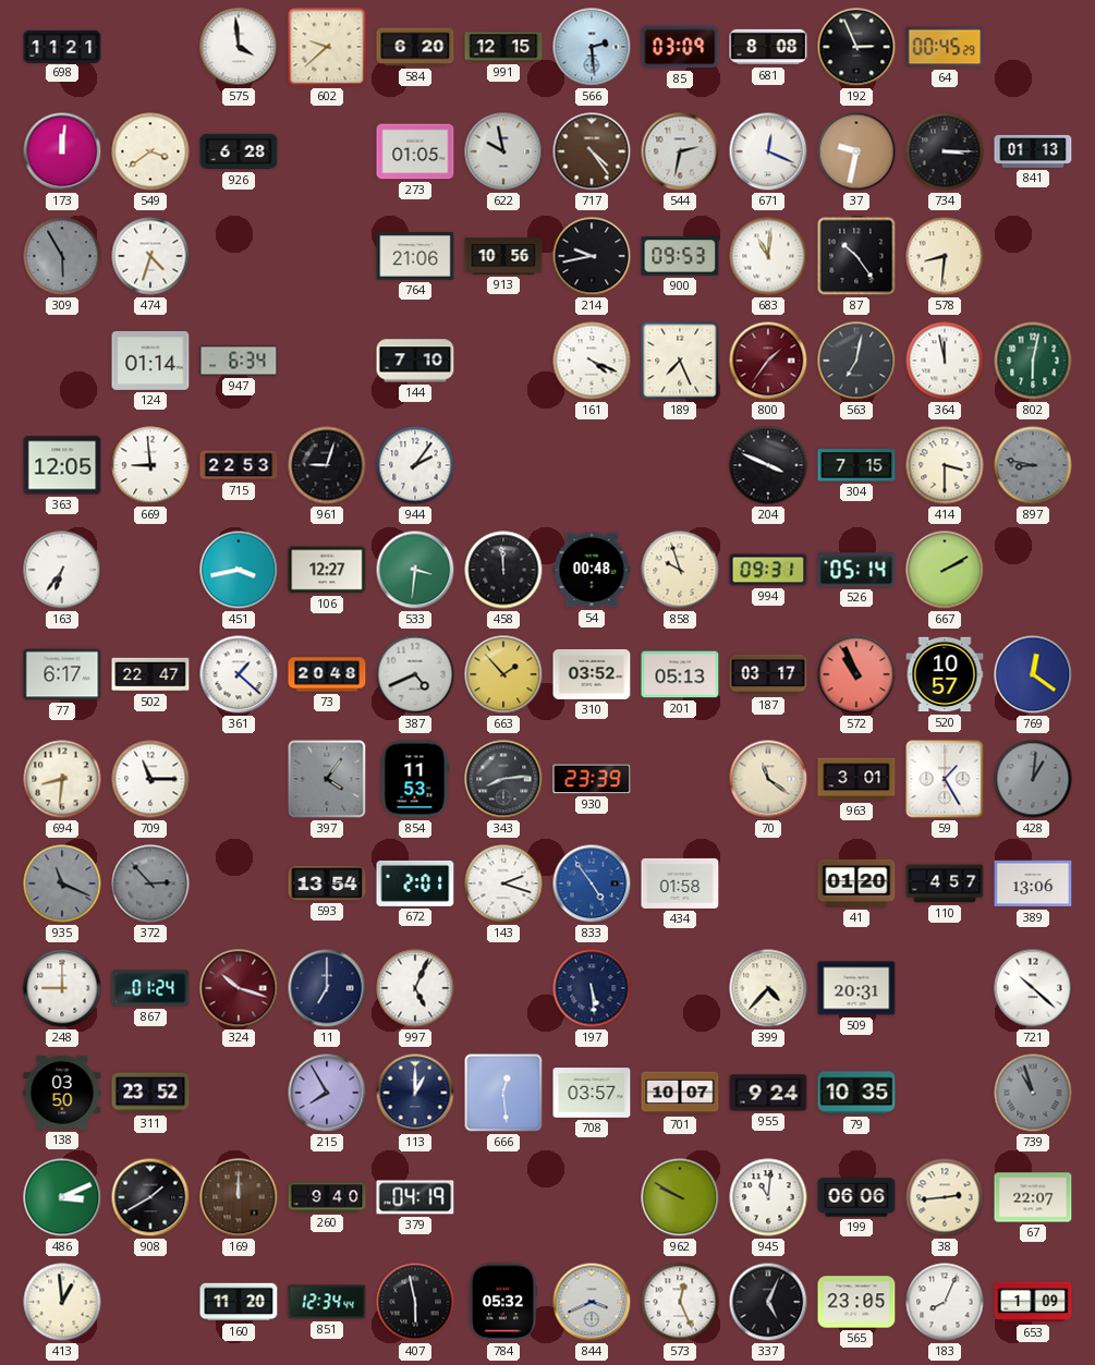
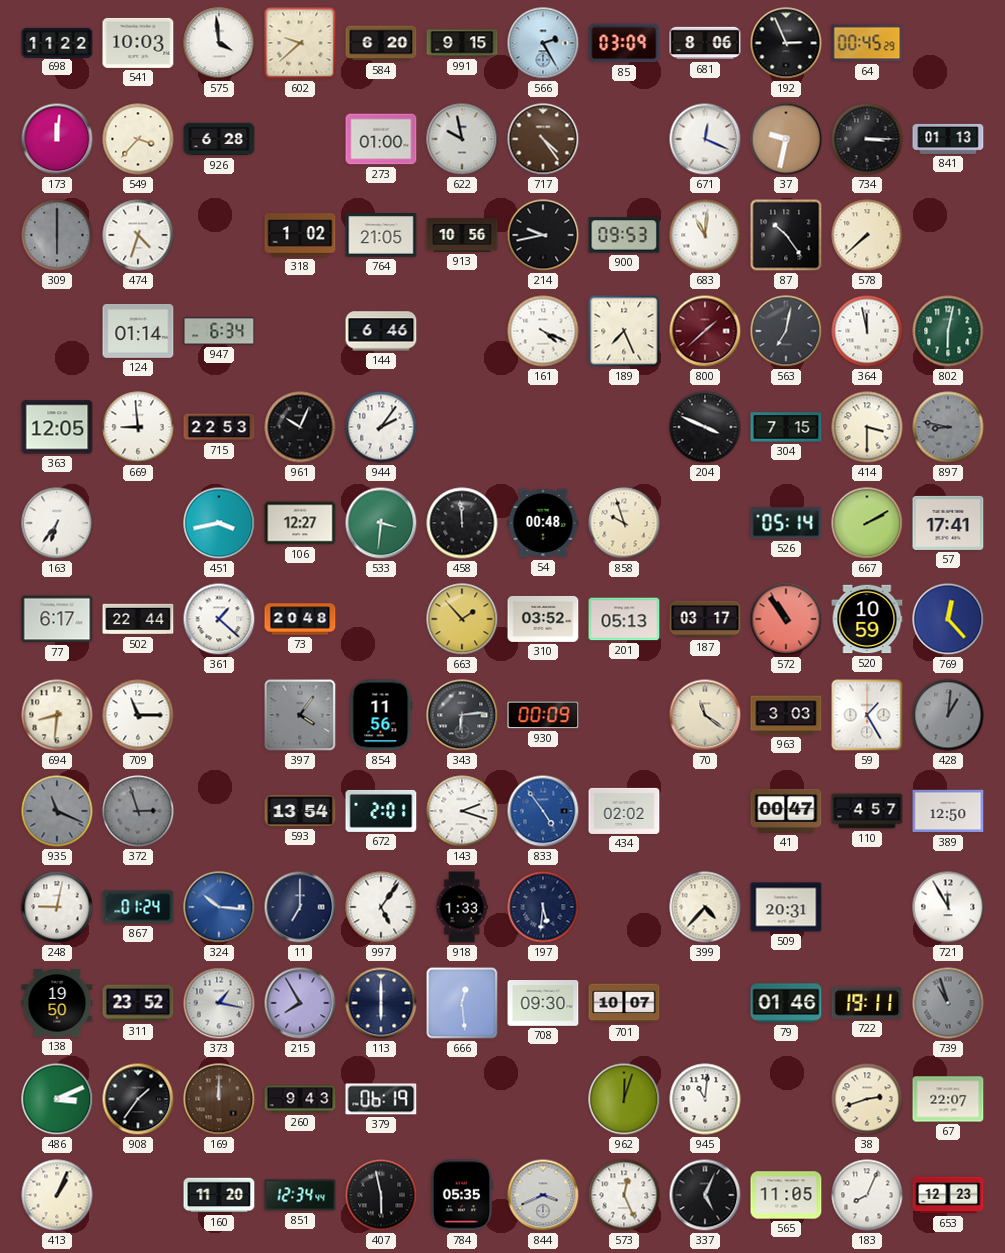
698: 11:21 -> 11:22 (57, 42)
541: none -> 10:03 (138, 43)
991: 12:15 -> 9:15 (462, 43)
566: 2:29 -> 2:25 (543, 43)
681: 8:08 -> 8:06 (705, 43)
549: 3:39 -> 3:37 (138, 139)
273: 01:05 -> 01:00 (381, 139)
544: 2:32 -> none (680, 151)
309: 5:55 -> 6:00 (57, 235)
318: none -> 1:02 (300, 235)
764: 21:06 -> 21:05 (381, 235)
578: 8:31 -> 7:38 (867, 235)
144: 7:10 -> 6:46 (381, 331)
800: 1:36 -> 1:38 (705, 331)
961: 9:03 -> 10:04 (300, 427)
994: 09:31 -> none (768, 570)
57: none -> 17:41 (948, 523)
502: 22:47 -> 22:44 (138, 619)
387: 4:41 -> none (415, 674)
572: 10:56 -> 10:54 (786, 619)
520: 10:57 -> 10:59 (867, 619)
769: 12:21 -> 12:23 (948, 619)
854: 11:53 -> 11:56 (381, 715)
343: 8:14 -> 6:14 (462, 715)
930: 23:39 -> 00:09 (543, 715)
963: 3:01 -> 3:03 (786, 715)
372: 2:53 -> 2:57 (138, 811)
434: 01:58 -> 02:02 (624, 811)
41: 01:20 -> 00:47 (786, 811)
389: 13:06 -> 12:50 (948, 811)
248: 9:00 -> 9:02 (57, 907)
324: 10:18 -> 10:16 (219, 907)
324 dial: burgundy -> blue (219, 907)
997: 5:04 -> 5:06 (381, 907)
918: none -> 1:33 (462, 907)
197: 5:29 -> 5:31 (543, 907)
721: 10:22 -> 11:55 (948, 907)
138: 03:50 -> 19:50 (57, 1004)
373: none -> 1:17 (219, 1003)
113: 1:00 -> 6:00 (381, 1003)
708: 03:57 -> 09:30 (543, 1004)
955: 9:24 -> none (768, 1093)
79: 10:35 -> 01:46 (786, 1003)
722: none -> 19:11 (867, 1003)
908: 1:40 -> 1:36 (138, 1099)
260: 9:40 -> 9:43 (300, 1099)
379: 04:19 -> 06:19 (381, 1099)
962: 9:50 -> 12:03 (624, 1099)
199: 06:06 -> none (856, 1197)
38: 2:44 -> 2:42 (867, 1099)
413: 12:59 -> 1:04 (57, 1195)
784: 05:32 -> 05:35 (462, 1195)
565: 23:05 -> 11:05 (786, 1195)
653: 1:09 -> 12:23 (948, 1195)
